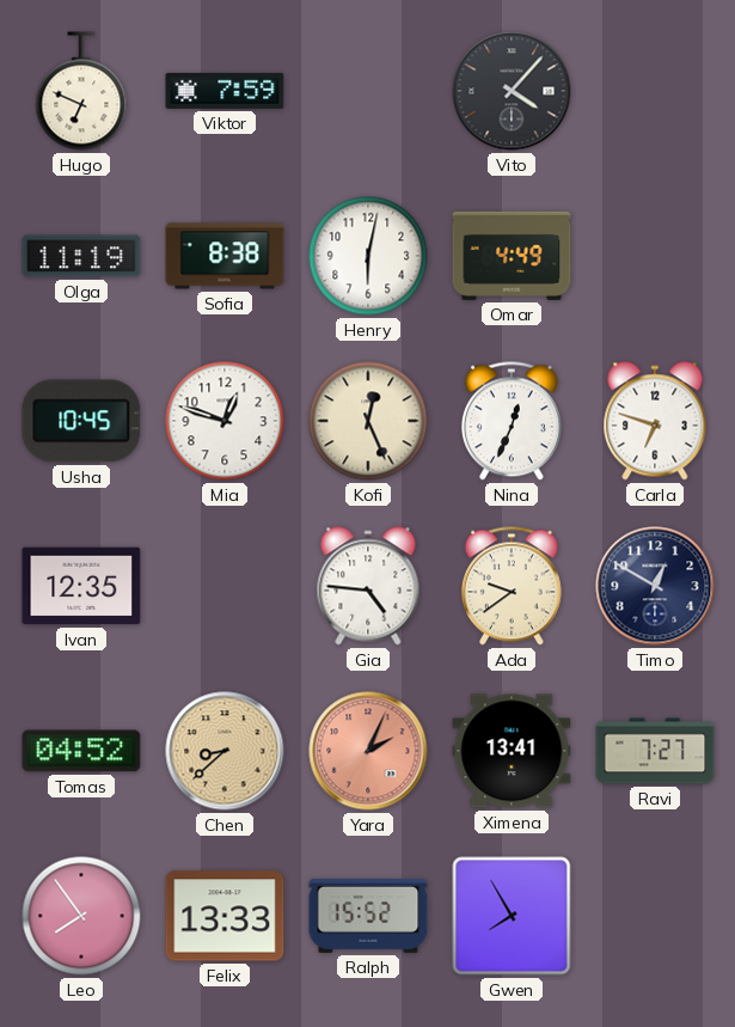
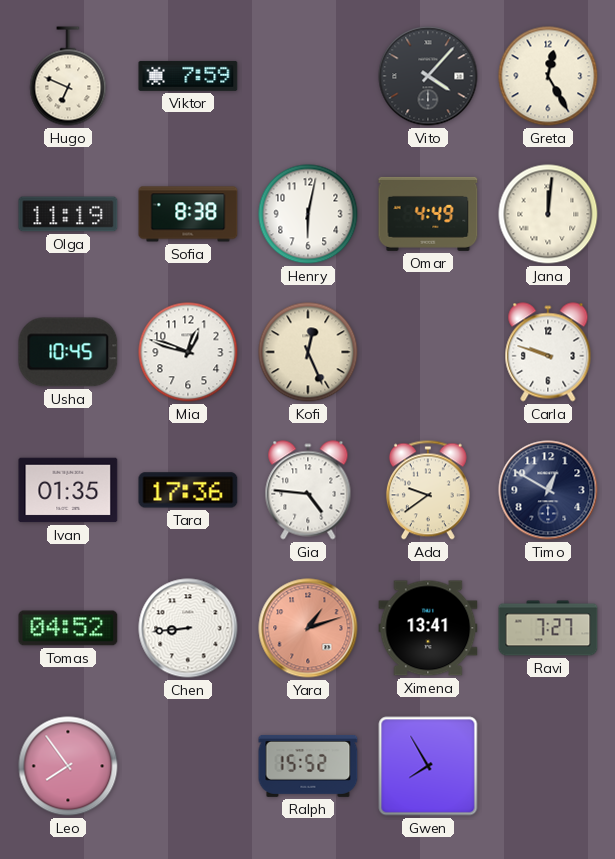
Greta: none -> 12:25 (548, 76)
Jana: none -> 12:01 (548, 214)
Nina: 12:34 -> none (512, 421)
Carla: 6:48 -> 9:48 (548, 352)
Ivan: 12:35 -> 01:35 (68, 490)
Tara: none -> 17:36 (188, 490)
Chen: 8:38 -> 8:44 (188, 628)
Chen dial: champagne -> white (188, 628)
Yara: 2:04 -> 1:12 (308, 628)
Felix: 13:33 -> none (225, 916)
